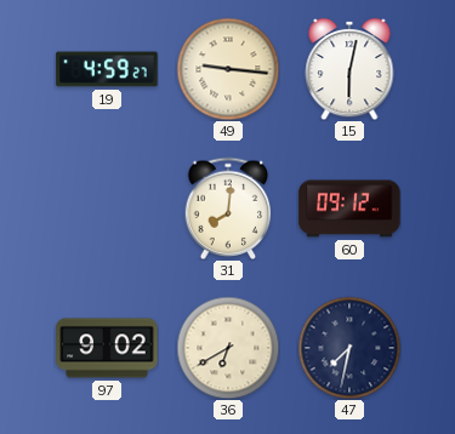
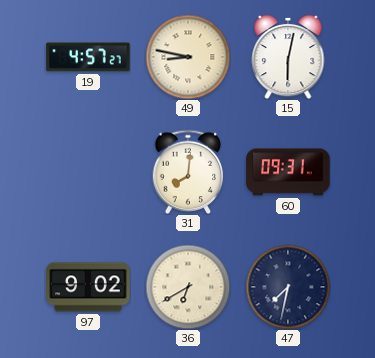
19: 4:59 -> 4:57 (88, 57)
49: 9:16 -> 8:47 (188, 57)
60: 09:12 -> 09:31 (288, 172)
